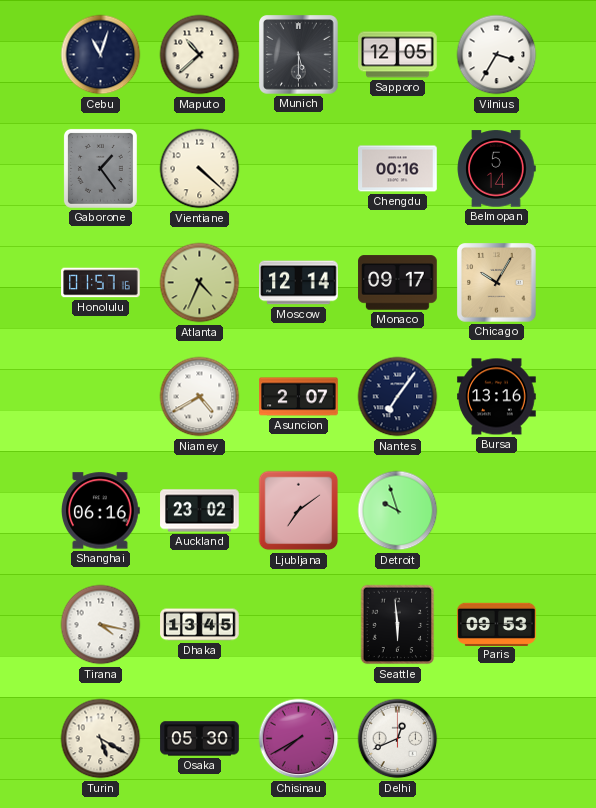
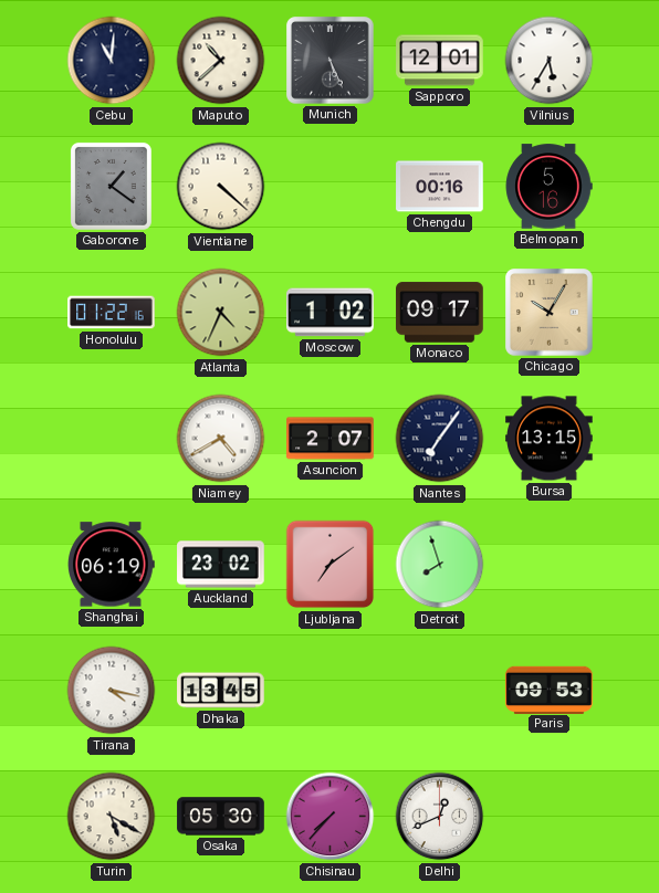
Cebu: 11:03 -> 11:01 (112, 61)
Munich: 5:30 -> 5:26 (331, 61)
Sapporo: 12:05 -> 12:01 (440, 61)
Vilnius: 3:35 -> 5:35 (550, 61)
Gaborone: 1:24 -> 1:21 (111, 186)
Belmopan: 5:14 -> 5:16 (548, 187)
Honolulu: 01:57 -> 01:22 (112, 313)
Moscow: 12:14 -> 1:02 (331, 313)
Bursa: 13:16 -> 13:15 (550, 439)
Shanghai: 06:16 -> 06:19 (112, 565)
Detroit: 9:57 -> 7:57 (440, 565)
Seattle: 5:59 -> none (398, 625)
Chisinau: 7:40 -> 7:37 (331, 817)
